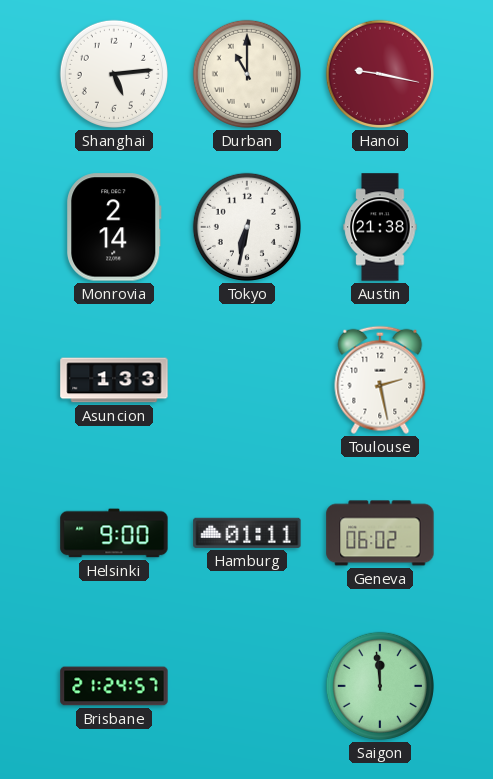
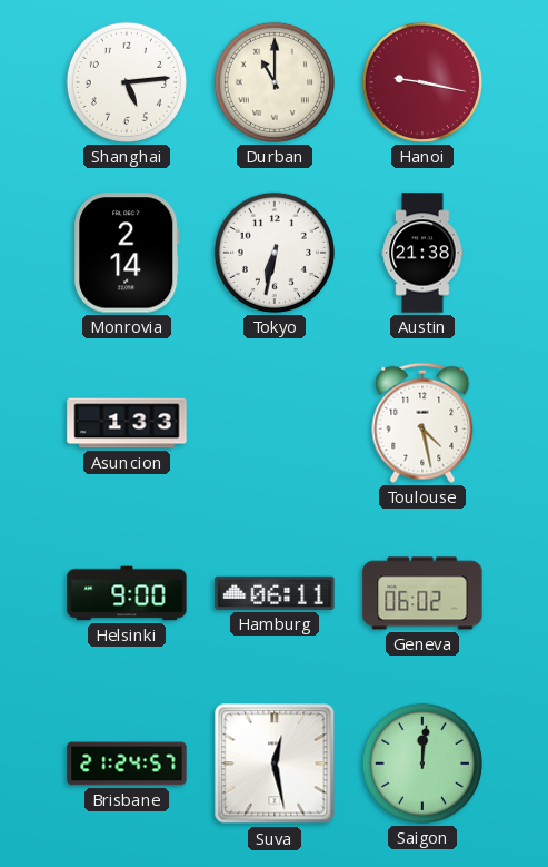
Toulouse: 2:28 -> 4:28 (422, 423)
Hamburg: 01:11 -> 06:11 (275, 593)
Suva: none -> 12:28 (275, 763)
Saigon: 11:59 -> 12:01 (422, 763)
